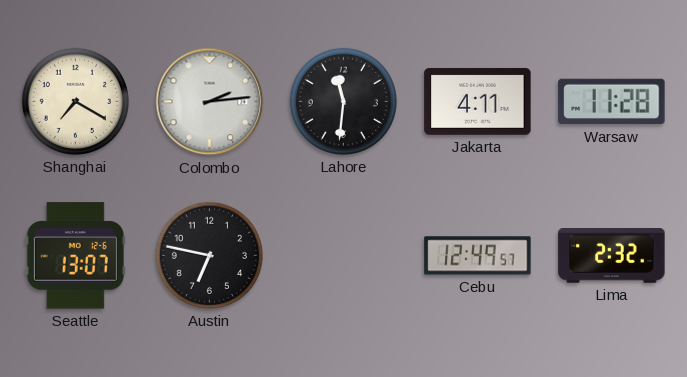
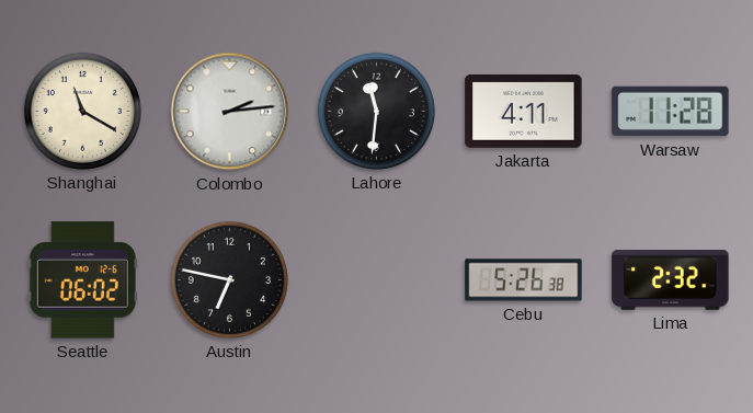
Shanghai: 7:20 -> 11:20 (82, 111)
Seattle: 13:07 -> 06:02 (82, 280)
Cebu: 12:49 -> 5:26 (524, 280)
